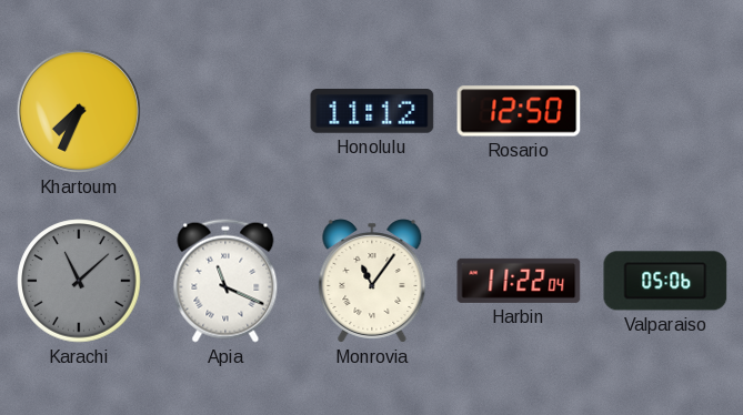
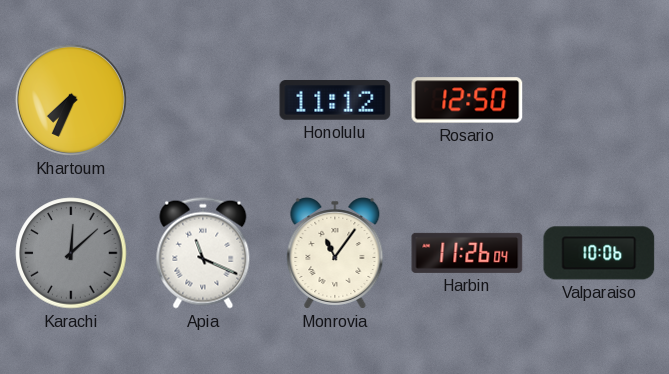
Karachi: 11:08 -> 12:08 (71, 253)
Harbin: 11:22 -> 11:26 (467, 253)
Valparaiso: 05:06 -> 10:06 (599, 253)
